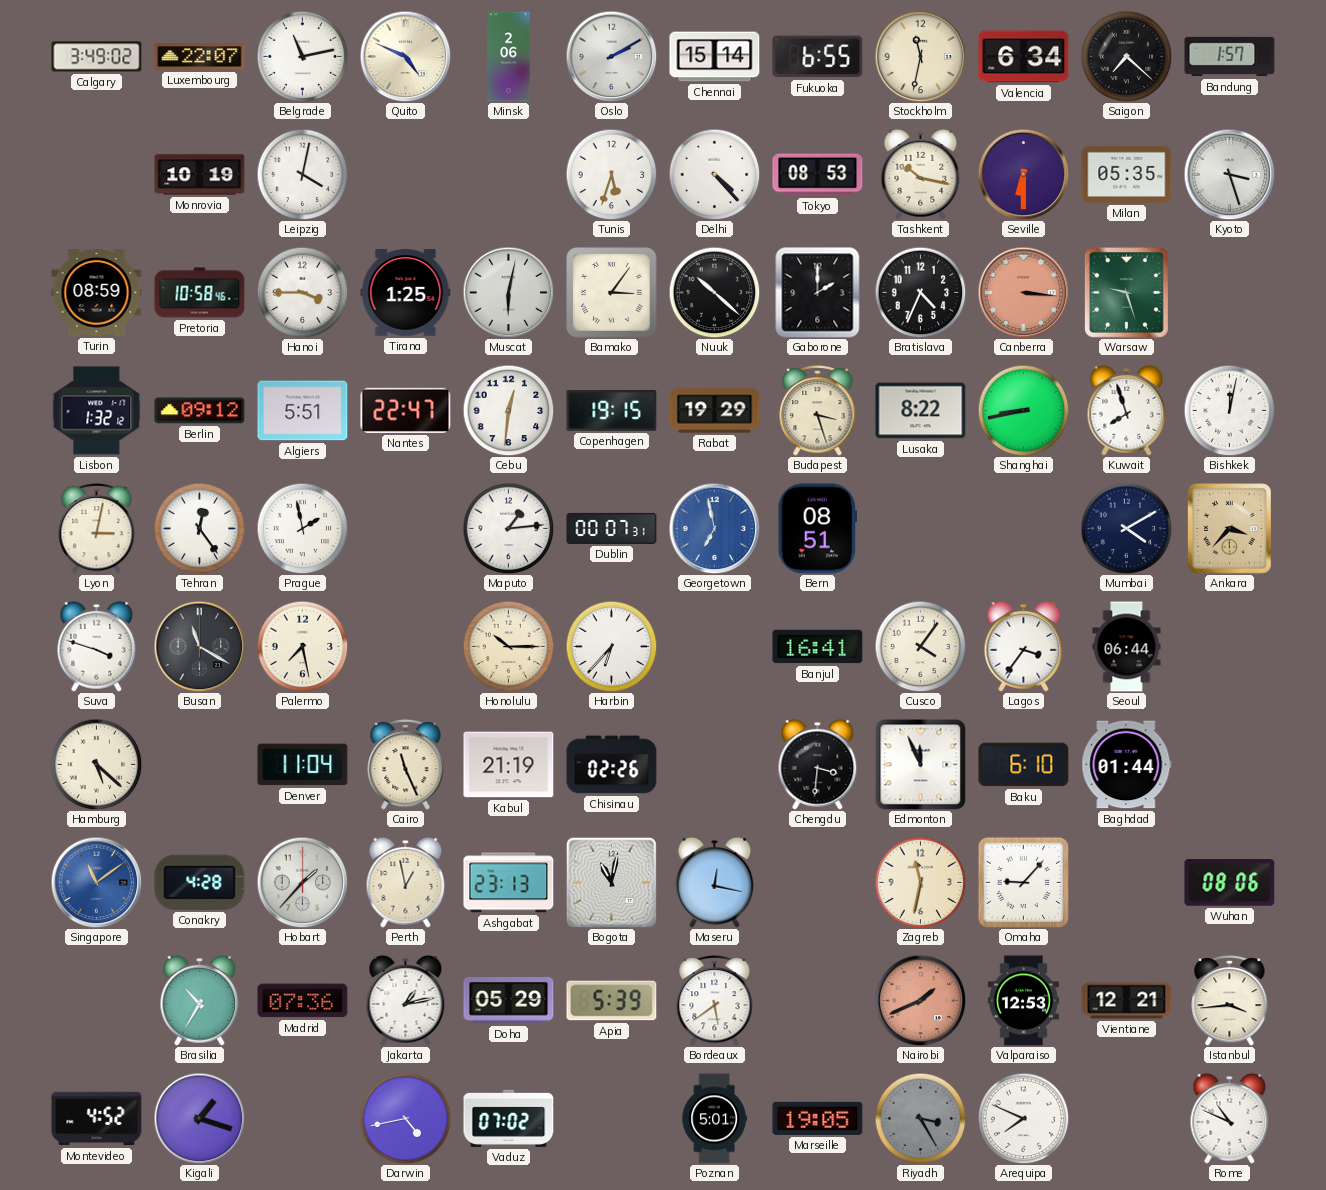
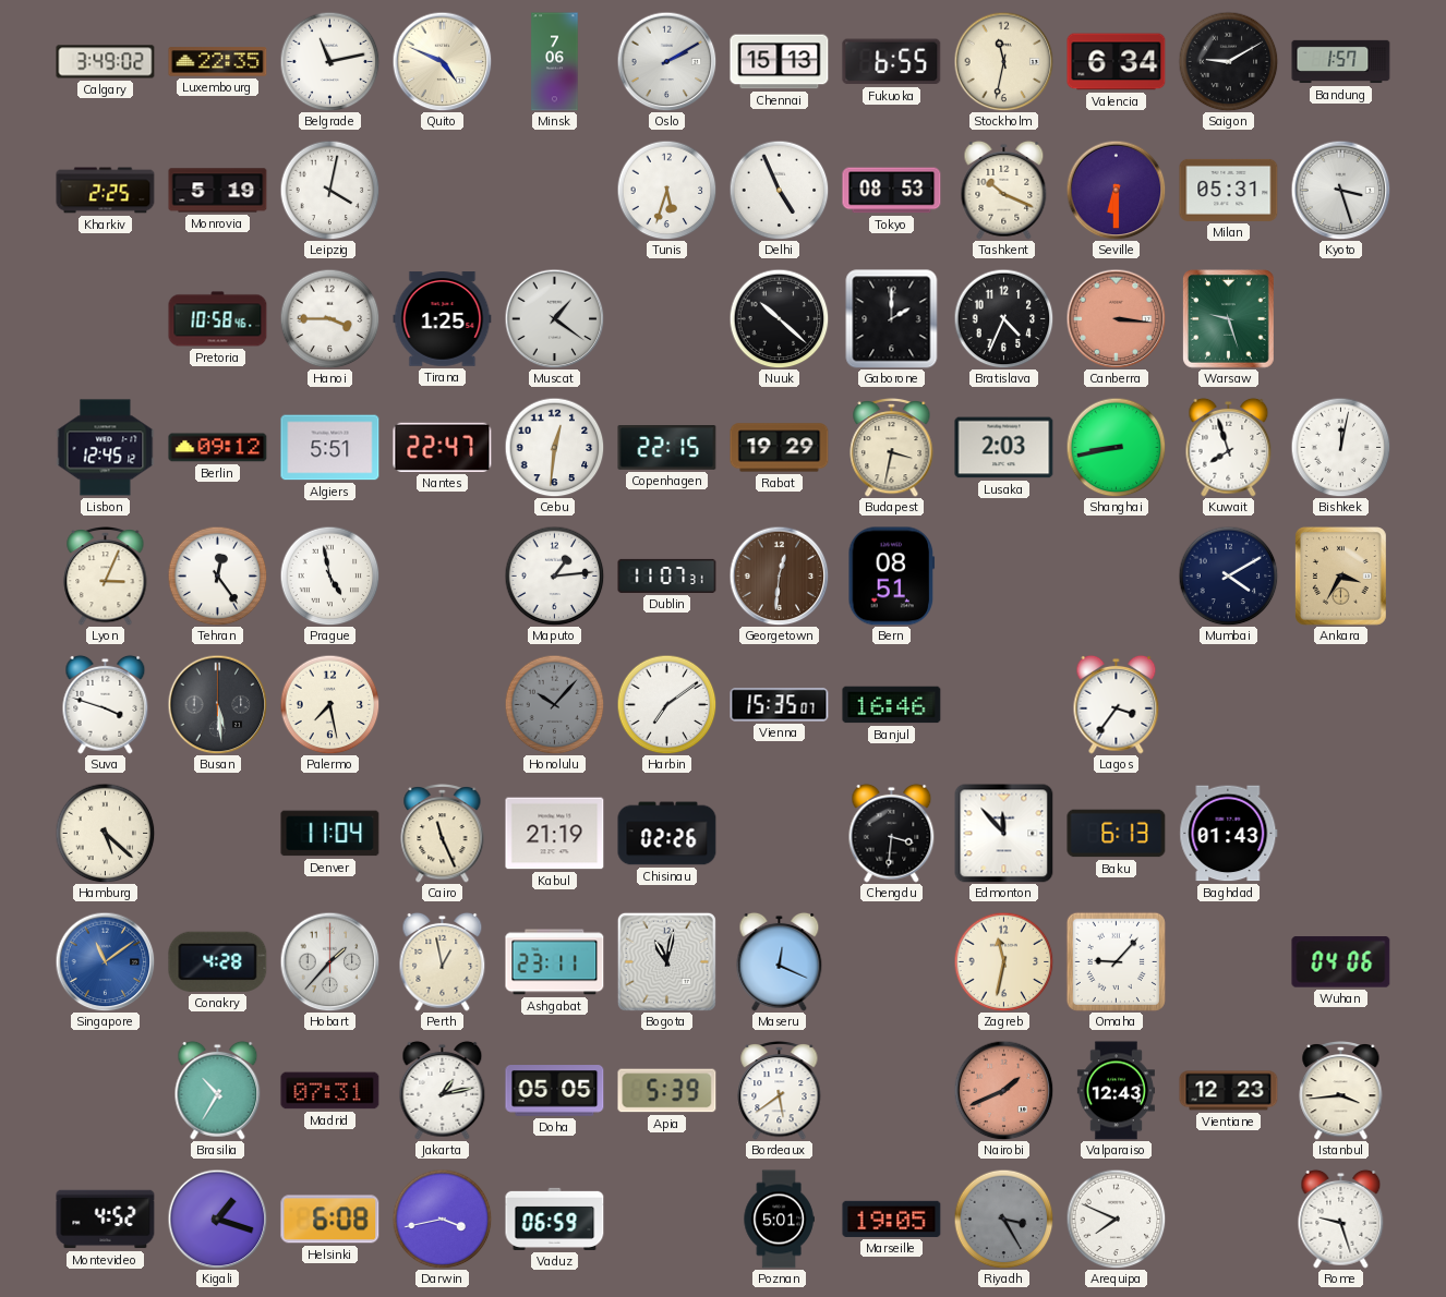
Luxembourg: 22:07 -> 22:35 (218, 62)
Minsk: 2:06 -> 7:06 (555, 62)
Chennai: 15:14 -> 15:13 (780, 62)
Saigon: 7:22 -> 9:10 (1228, 61)
Kharkiv: none -> 2:25 (106, 191)
Monrovia: 10:19 -> 5:19 (218, 191)
Delhi: 4:23 -> 4:56 (779, 190)
Tashkent: 10:17 -> 10:19 (1004, 190)
Milan: 05:35 -> 05:31 (1229, 190)
Turin: 08:59 -> none (97, 293)
Muscat: 6:02 -> 1:21 (554, 318)
Bamako: 3:06 -> none (612, 293)
Lisbon: 1:32 -> 12:45 (106, 448)
Copenhagen: 19:15 -> 22:15 (667, 448)
Budapest: 3:27 -> 3:32 (892, 447)
Lusaka: 8:22 -> 2:03 (1004, 448)
Lyon: 3:02 -> 3:04 (106, 575)
Prague: 1:58 -> 4:58 (329, 575)
Dublin: 00:07 -> 11:07 (667, 575)
Georgetown: 6:58 -> 12:31 (779, 575)
Georgetown dial: blue -> brown (779, 575)
Ankara: 3:37 -> 3:35 (1341, 577)
Busan: 11:20 -> 5:29 (217, 704)
Honolulu: 10:15 -> 10:07 (554, 704)
Honolulu dial: cream -> grey (554, 704)
Harbin: 6:37 -> 7:09 (666, 704)
Vienna: none -> 15:35 (780, 705)
Banjul: 16:41 -> 16:46 (892, 705)
Cusco: 4:06 -> none (920, 646)
Seoul: 06:44 -> none (1127, 647)
Edmonton: 11:56 -> 11:53 (1003, 833)
Baku: 6:10 -> 6:13 (1117, 834)
Baghdad: 01:44 -> 01:43 (1229, 834)
Ashgabat: 23:13 -> 23:11 (555, 962)
Maseru: 12:17 -> 12:19 (780, 961)
Wuhan: 08:06 -> 04:06 (1341, 962)
Madrid: 07:36 -> 07:31 (330, 1091)
Doha: 05:29 -> 05:05 (555, 1091)
Valparaiso: 12:53 -> 12:43 (1116, 1091)
Vientiane: 12:21 -> 12:23 (1229, 1091)
Helsinki: none -> 6:08 (330, 1220)
Darwin: 4:43 -> 3:43 (442, 1219)
Vaduz: 07:02 -> 06:59 (555, 1219)
Rome: 10:49 -> 9:27 (1341, 1219)
